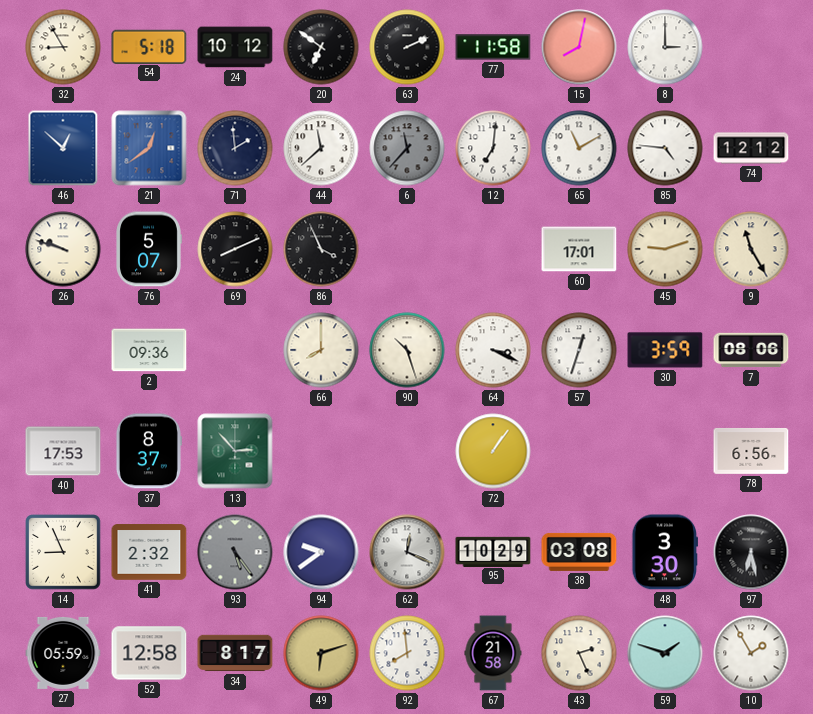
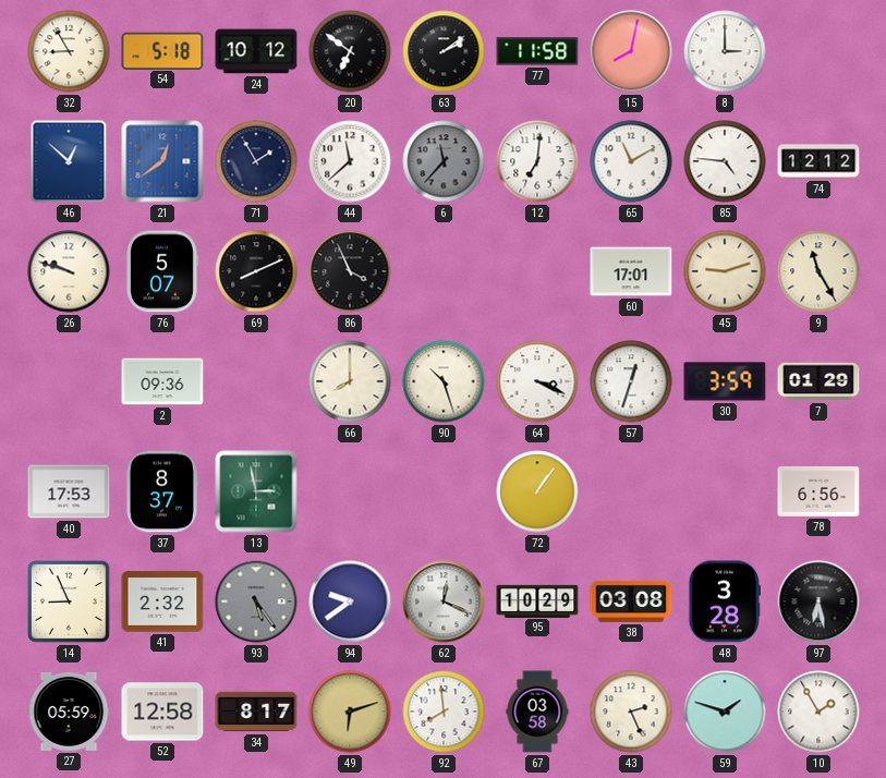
63: 2:11 -> 2:09 (444, 51)
71: 1:59 -> 1:55 (256, 161)
7: 08:06 -> 01:29 (818, 381)
13: 2:53 -> 2:58 (256, 491)
48: 3:30 -> 3:28 (724, 601)
67: 21:58 -> 03:58 (537, 712)
